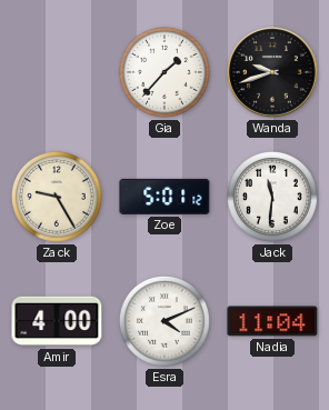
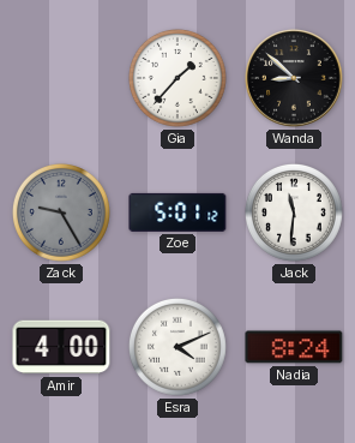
Wanda: 9:42 -> 8:52 (294, 78)
Zack dial: cream -> grey (61, 212)
Nadia: 11:04 -> 8:24 (294, 347)
